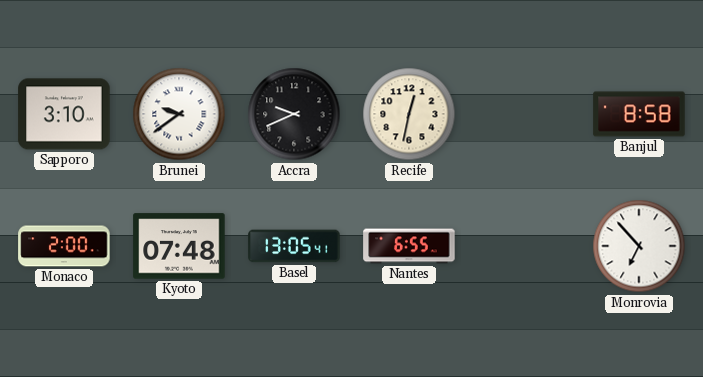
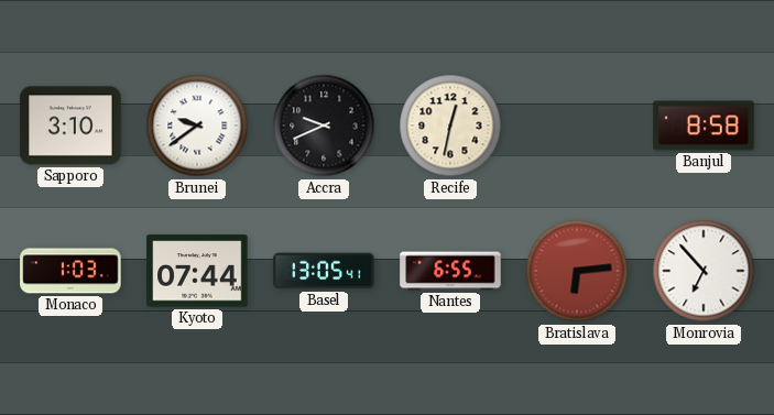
Monaco: 2:00 -> 1:03 (70, 271)
Kyoto: 07:48 -> 07:44 (197, 271)
Bratislava: none -> 6:14 (577, 271)
